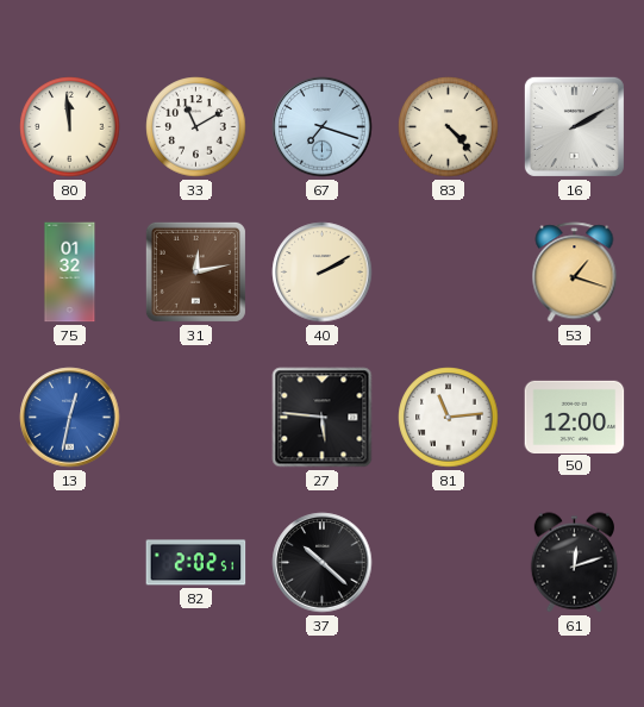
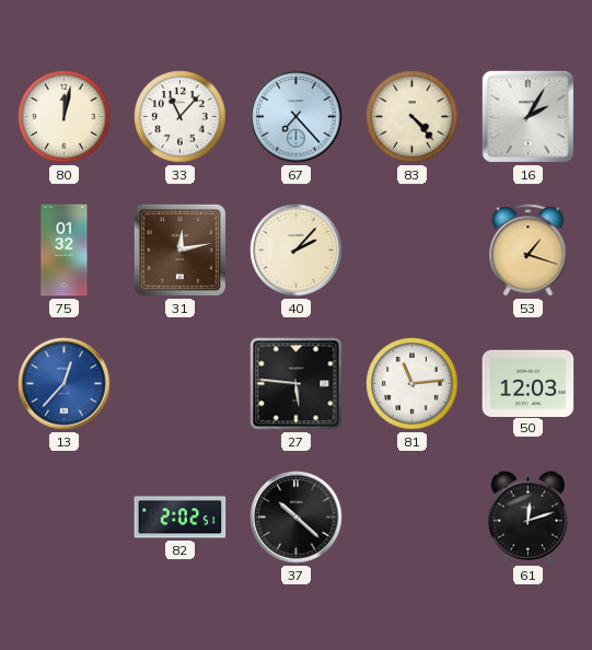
80: 11:59 -> 12:02 (65, 117)
33: 11:10 -> 11:07 (181, 117)
67: 7:18 -> 7:23 (297, 117)
16: 2:10 -> 2:05 (527, 116)
40: 2:10 -> 2:07 (297, 251)
13: 12:32 -> 12:37 (65, 384)
50: 12:00 -> 12:03 (529, 383)
